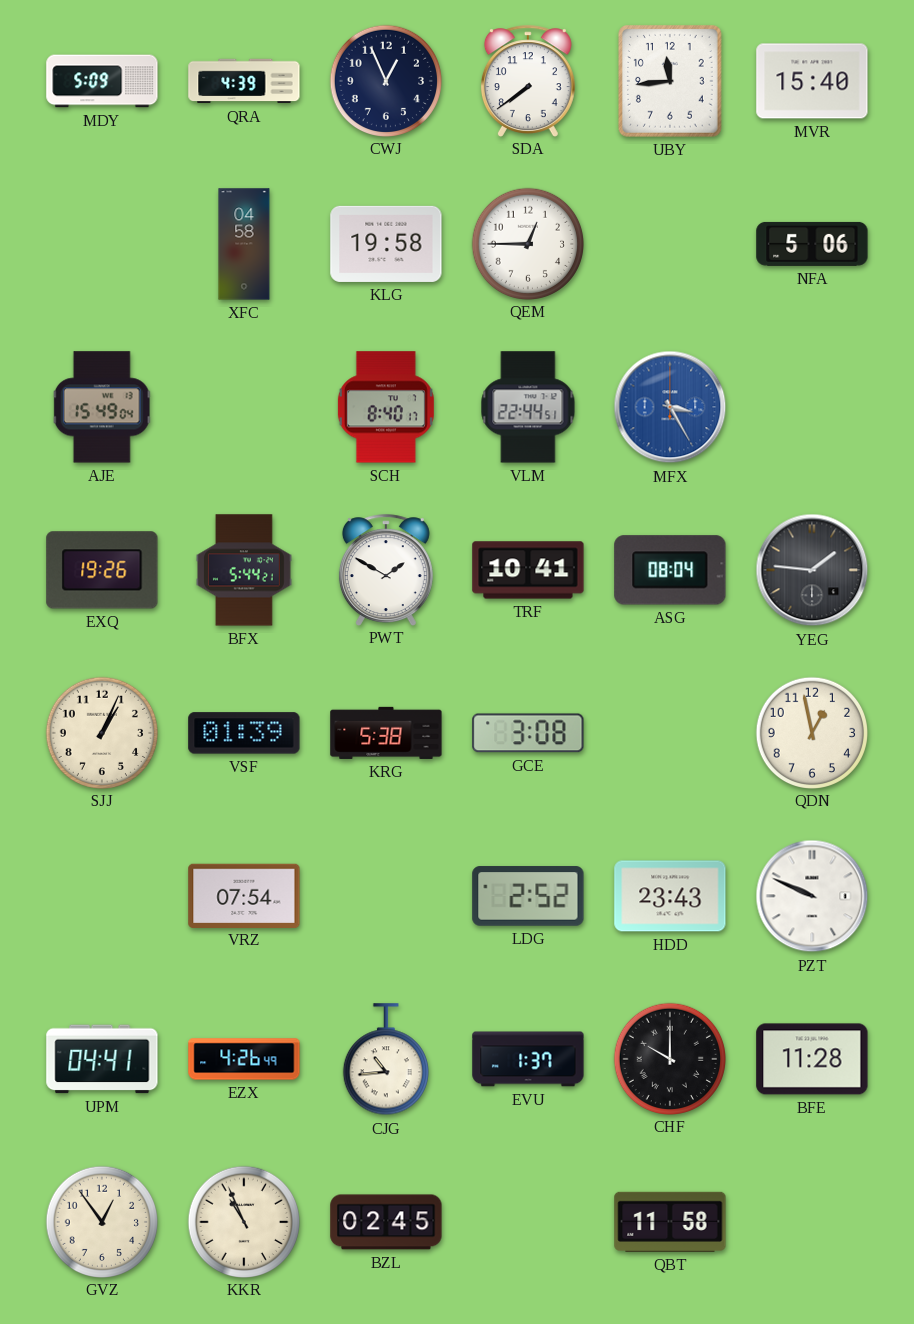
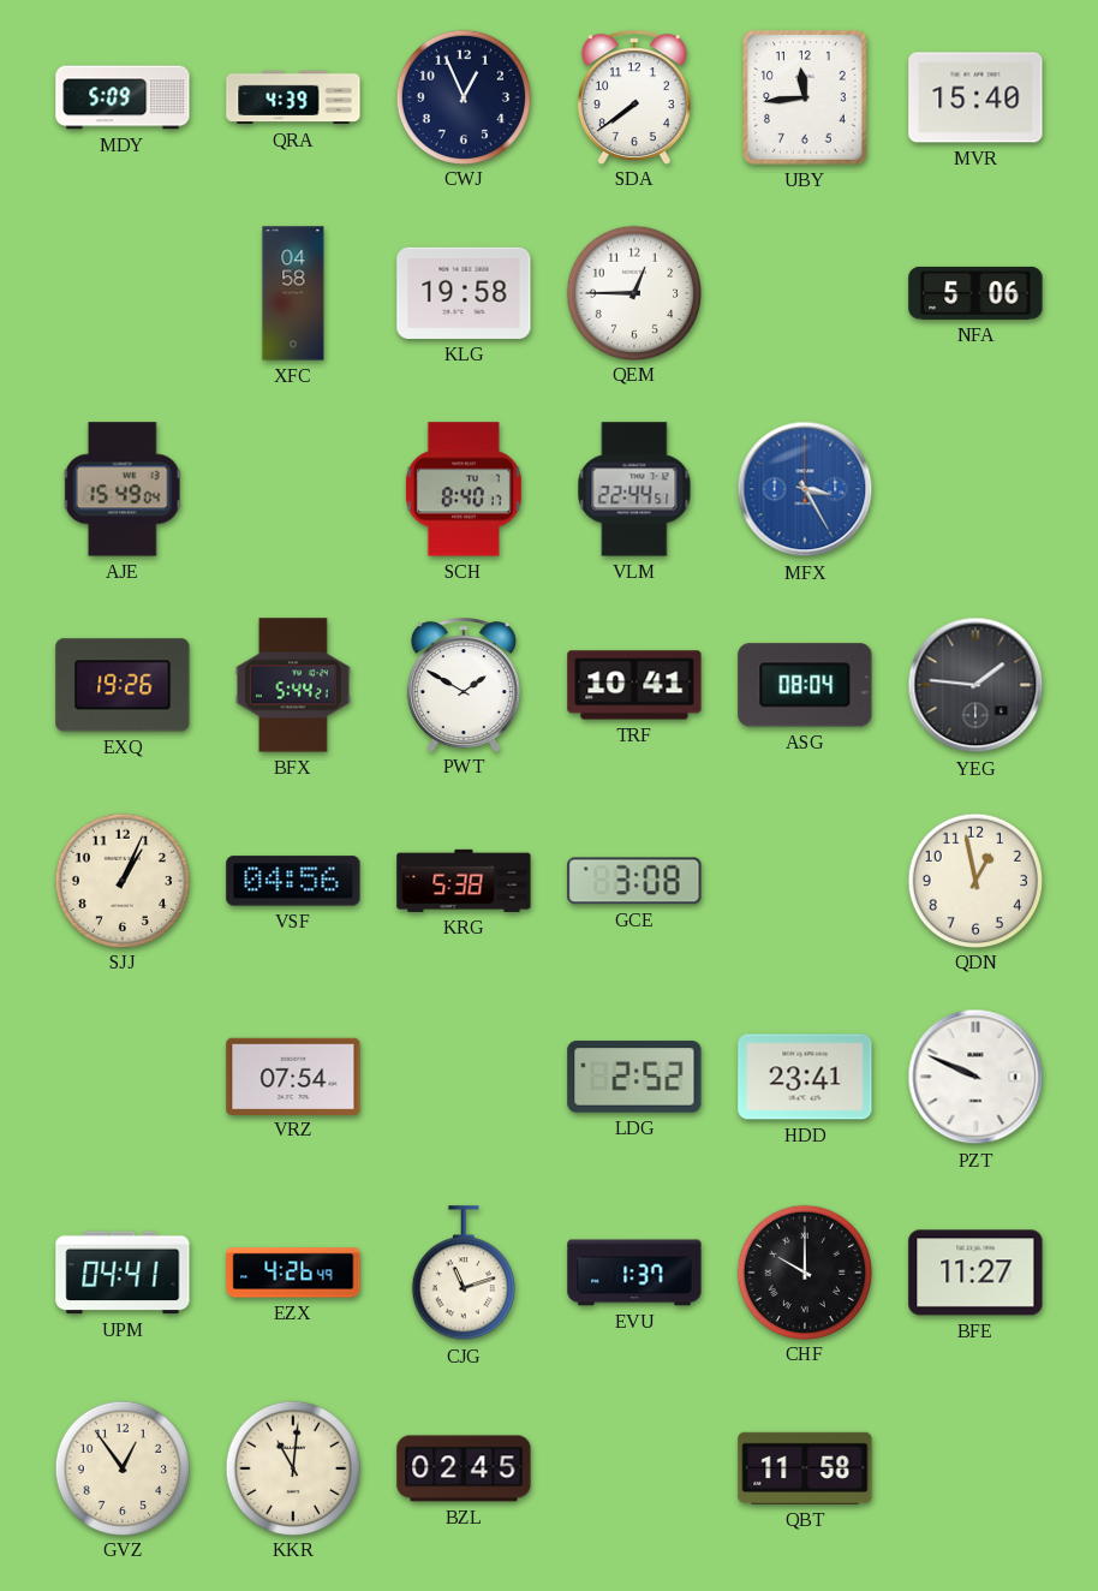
VSF: 01:39 -> 04:56 (293, 881)
HDD: 23:43 -> 23:41 (805, 1077)
CJG: 10:44 -> 11:12 (464, 1274)
BFE: 11:28 -> 11:27 (975, 1273)
KKR: 10:56 -> 11:01 (292, 1467)
